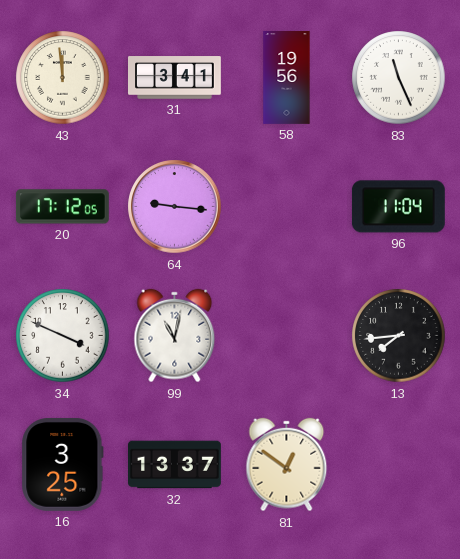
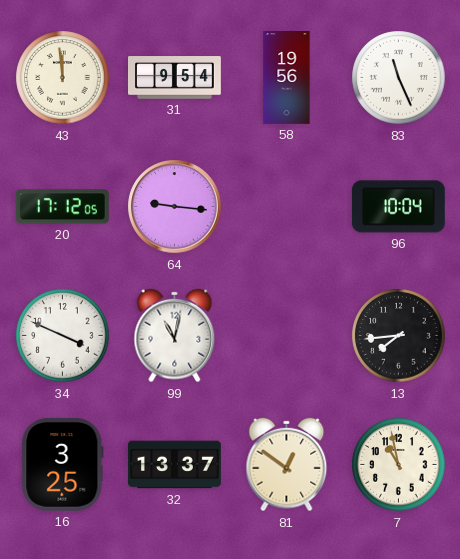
31: 3:41 -> 9:54 (175, 78)
96: 11:04 -> 10:04 (398, 207)
7: none -> 10:58 (399, 465)
